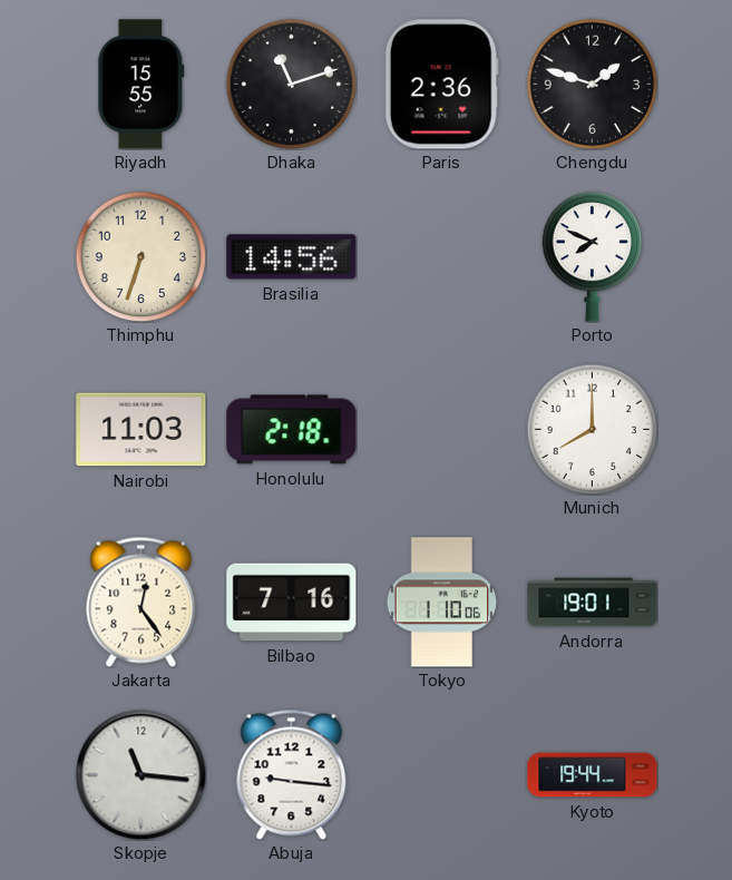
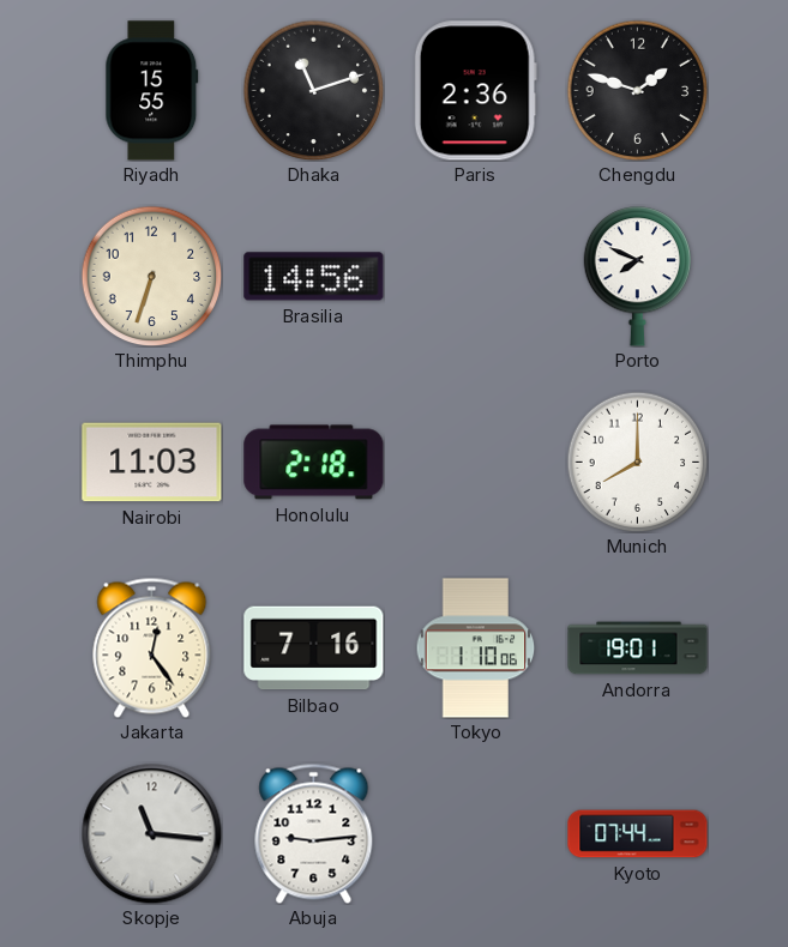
Abuja: 9:16 -> 9:14 (314, 833)
Kyoto: 19:44 -> 07:44 (638, 834)
